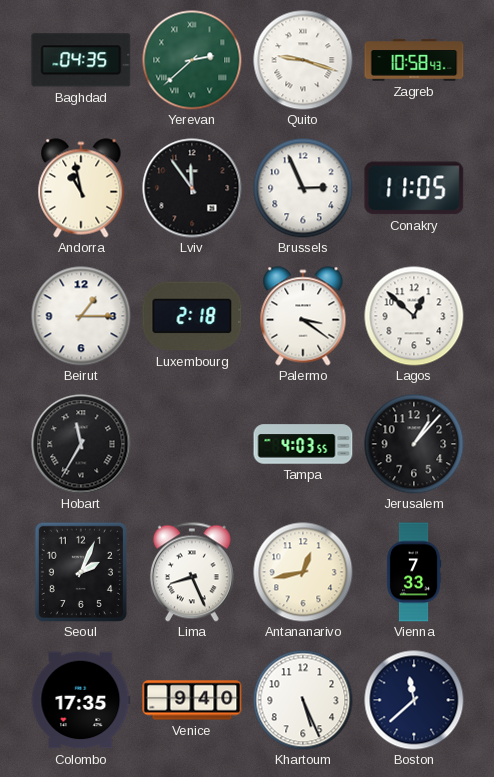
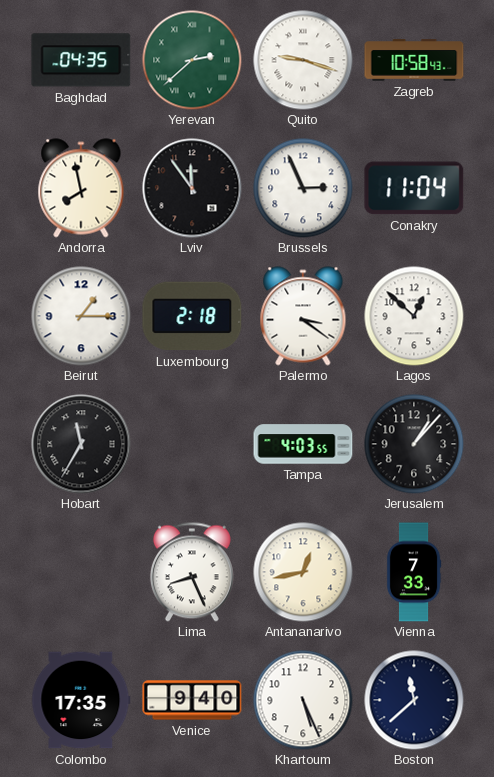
Andorra: 10:58 -> 7:58 (81, 188)
Conakry: 11:05 -> 11:04 (414, 188)
Seoul: 2:04 -> none (81, 572)
